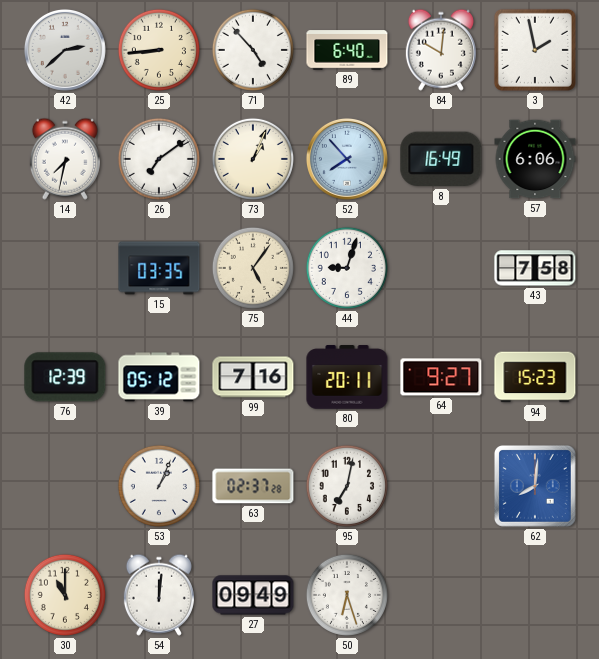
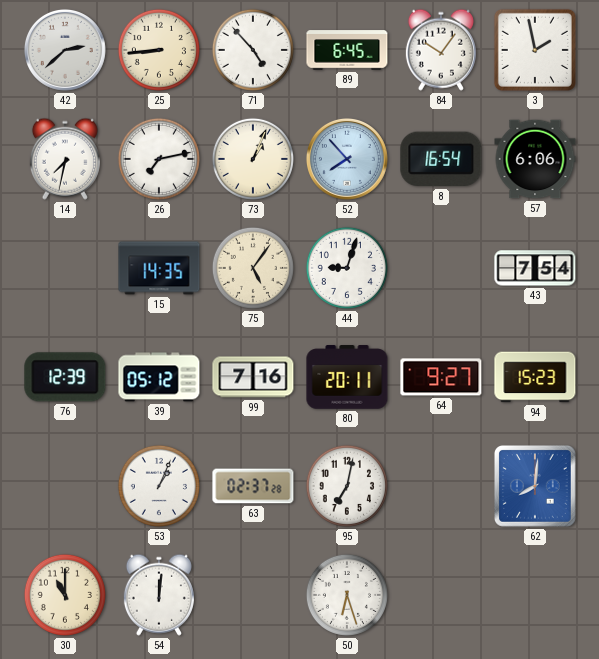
89: 6:40 -> 6:45 (347, 50)
84: 10:01 -> 10:06 (441, 50)
26: 7:09 -> 7:13 (159, 159)
8: 16:49 -> 16:54 (441, 159)
15: 03:35 -> 14:35 (159, 268)
43: 7:58 -> 7:54 (535, 268)
27: 09:49 -> none (253, 595)
